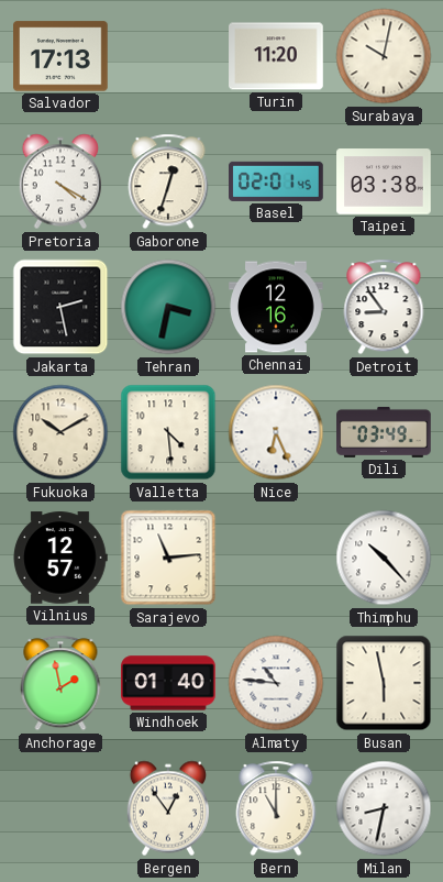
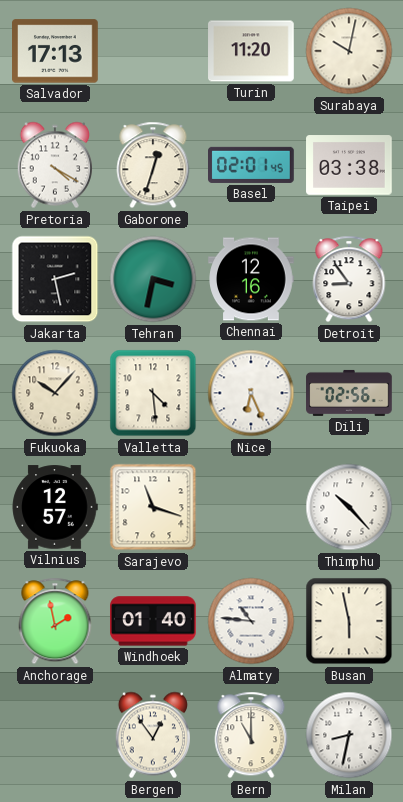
Fukuoka: 10:10 -> 10:07 (55, 393)
Dili: 03:49 -> 02:56 (349, 393)
Sarajevo: 11:14 -> 11:18 (153, 507)
